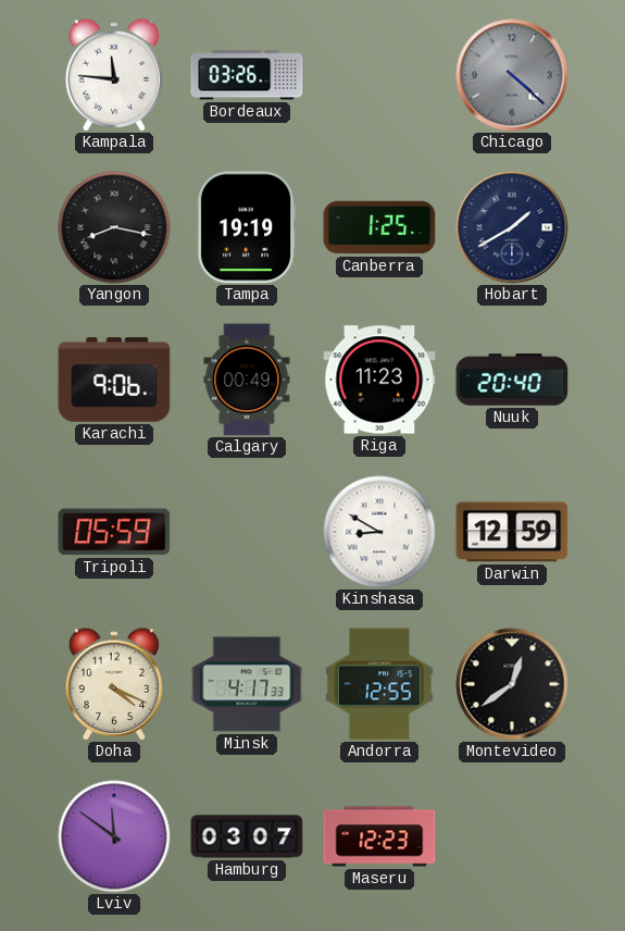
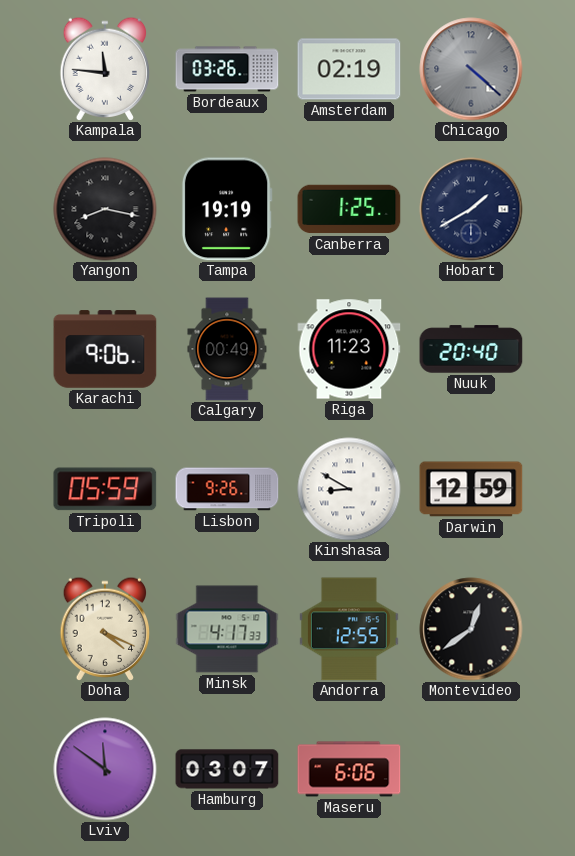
Amsterdam: none -> 02:19 (349, 69)
Lisbon: none -> 9:26 (227, 489)
Maseru: 12:23 -> 6:06 (349, 769)
